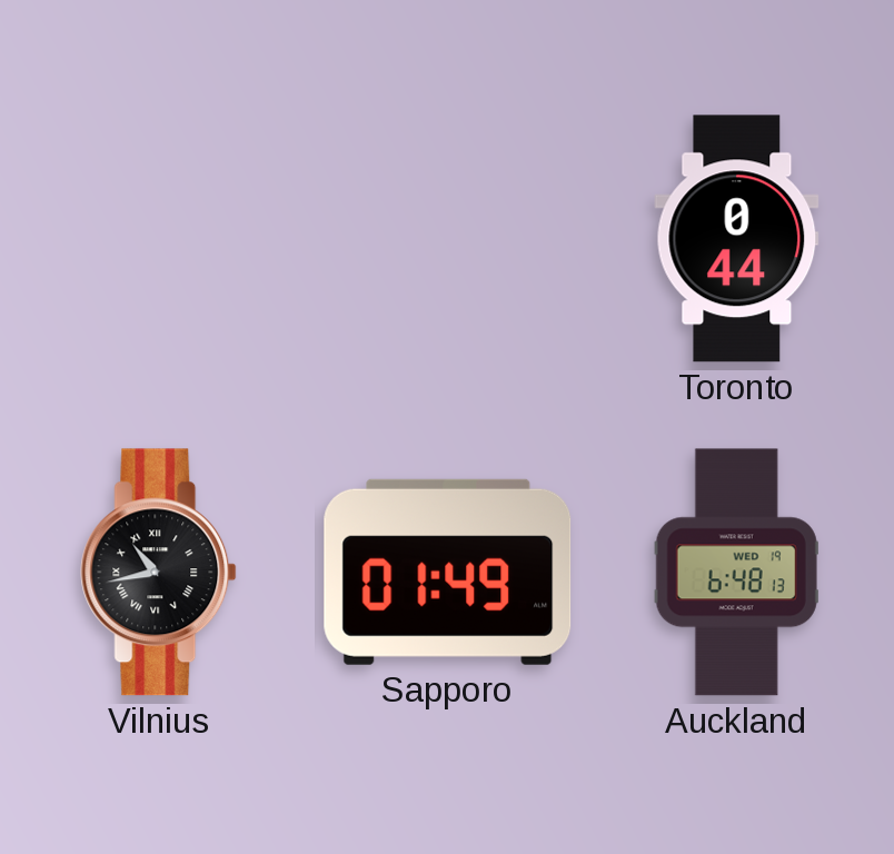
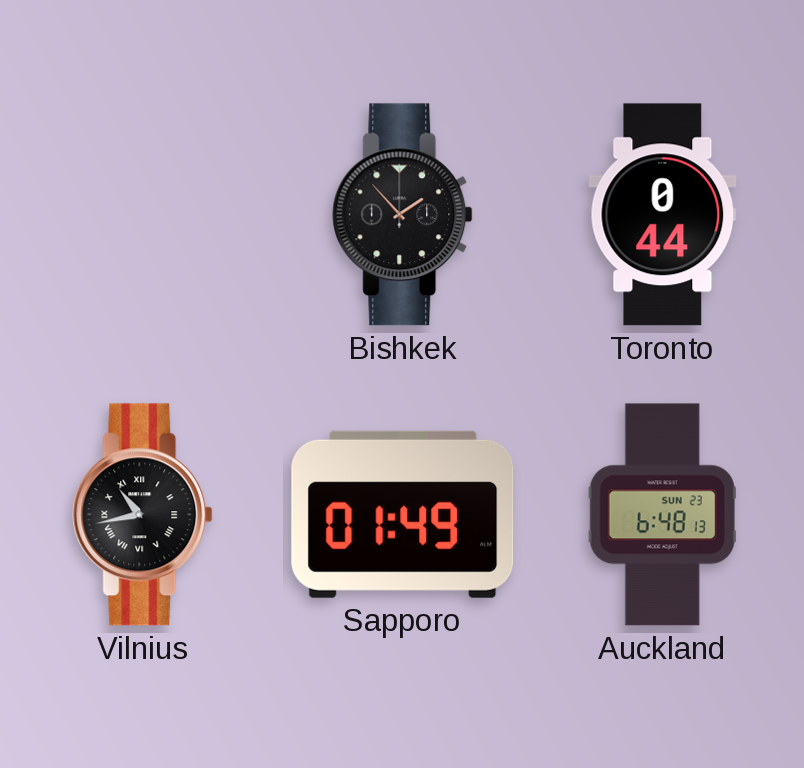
Bishkek: none -> 1:53 (403, 215)
Auckland date: WED 19 -> SUN 23 (662, 515)
